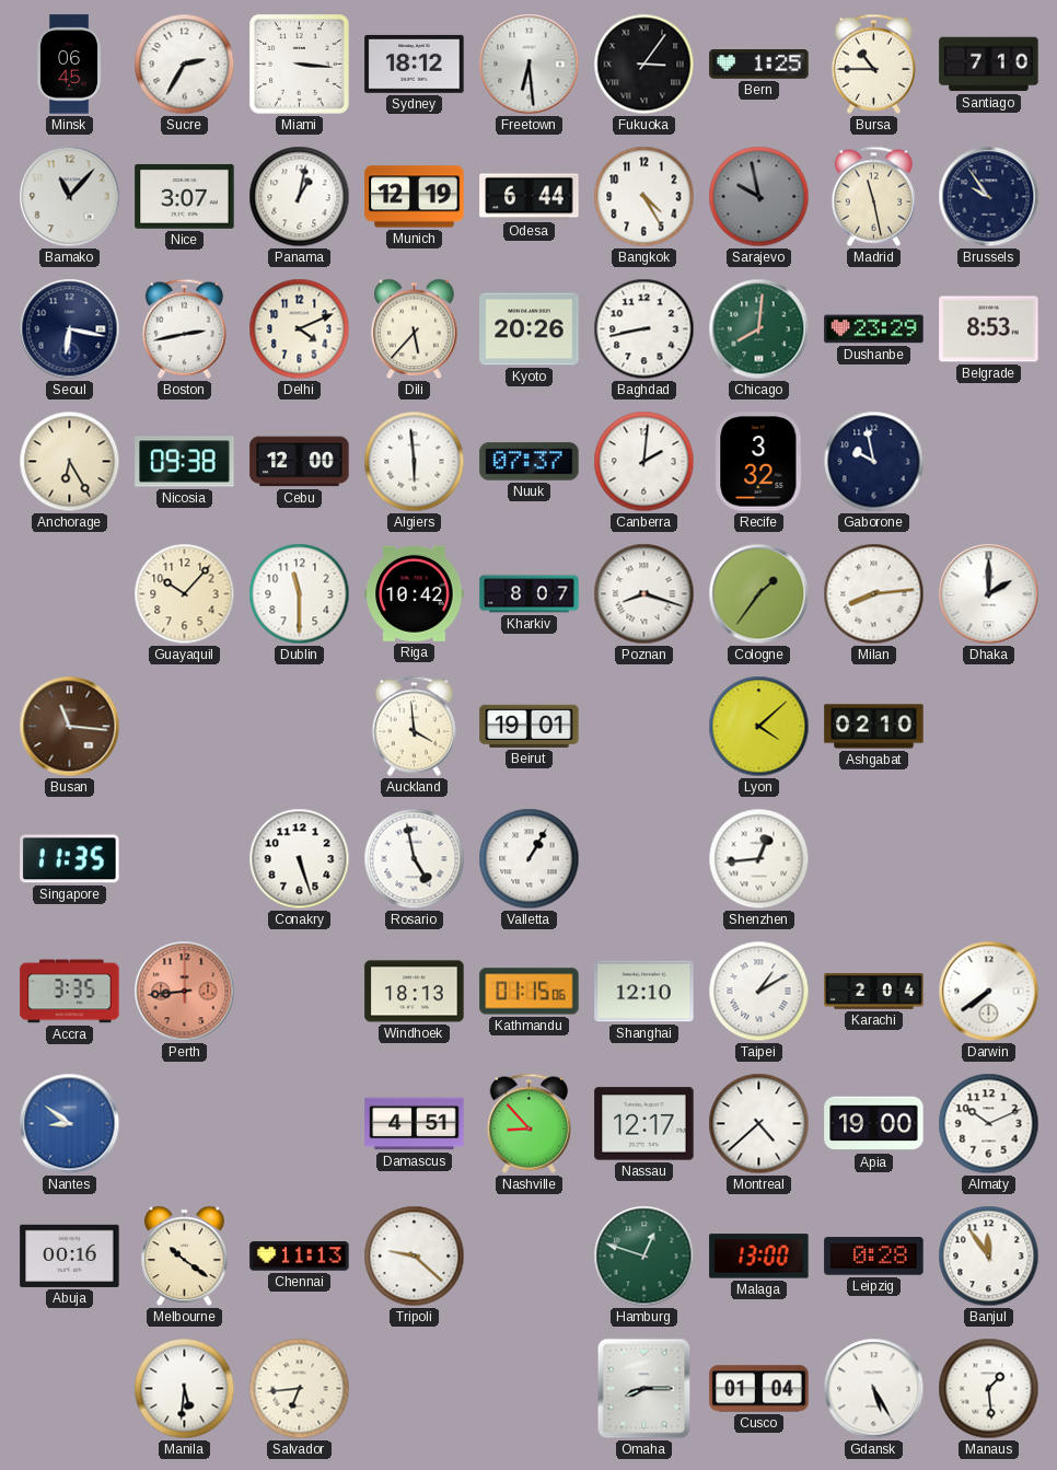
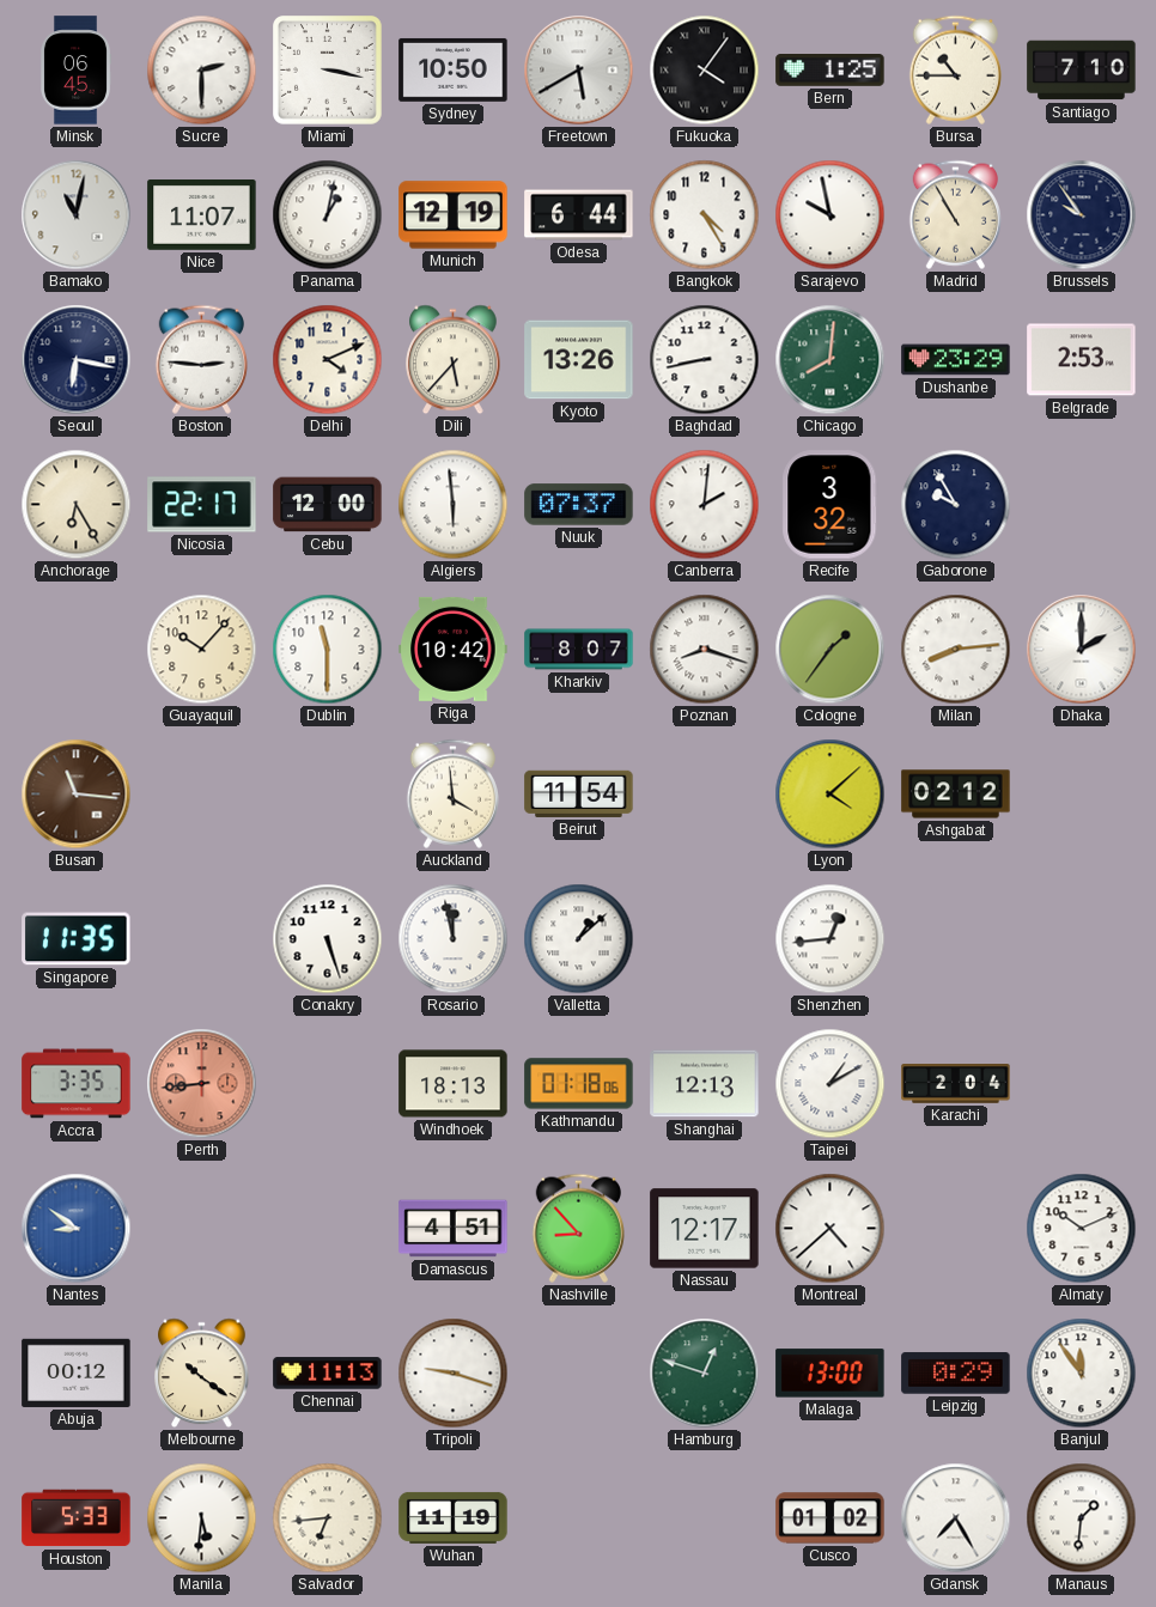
Sucre: 2:35 -> 2:30 (202, 71)
Miami: 3:16 -> 3:17 (328, 71)
Sydney: 18:12 -> 10:50 (454, 69)
Freetown: 6:29 -> 5:40 (579, 71)
Fukuoka: 3:06 -> 4:06 (705, 71)
Bamako: 11:07 -> 11:02 (77, 215)
Nice: 3:07 -> 11:07 (202, 215)
Sarajevo dial: grey -> white (831, 215)
Madrid: 11:28 -> 10:55 (955, 214)
Boston: 2:43 -> 2:46 (201, 359)
Kyoto: 20:26 -> 13:26 (579, 360)
Belgrade: 8:53 -> 2:53 (1082, 360)
Nicosia: 09:38 -> 22:17 (202, 505)
Gaborone: 9:58 -> 9:55 (956, 505)
Beirut: 19:01 -> 11:54 (579, 793)
Ashgabat: 02:10 -> 02:12 (956, 795)
Rosario: 4:58 -> 11:58 (454, 939)
Valletta: 1:05 -> 1:08 (579, 939)
Kathmandu: 01:15 -> 01:18 (579, 1084)
Shanghai: 12:10 -> 12:13 (705, 1084)
Darwin: 7:39 -> none (989, 992)
Apia: 19:00 -> none (874, 1124)
Abuja: 00:16 -> 00:12 (77, 1372)
Tripoli: 9:22 -> 9:18 (454, 1374)
Leipzig: 0:28 -> 0:29 (956, 1374)
Houston: none -> 5:33 (77, 1518)
Wuhan: none -> 11:19 (454, 1517)
Omaha: 8:15 -> none (644, 1389)
Cusco: 01:04 -> 01:02 (831, 1518)
Gdansk: 5:25 -> 7:25 (956, 1518)
Manaus: 1:29 -> 1:31 (1082, 1518)
